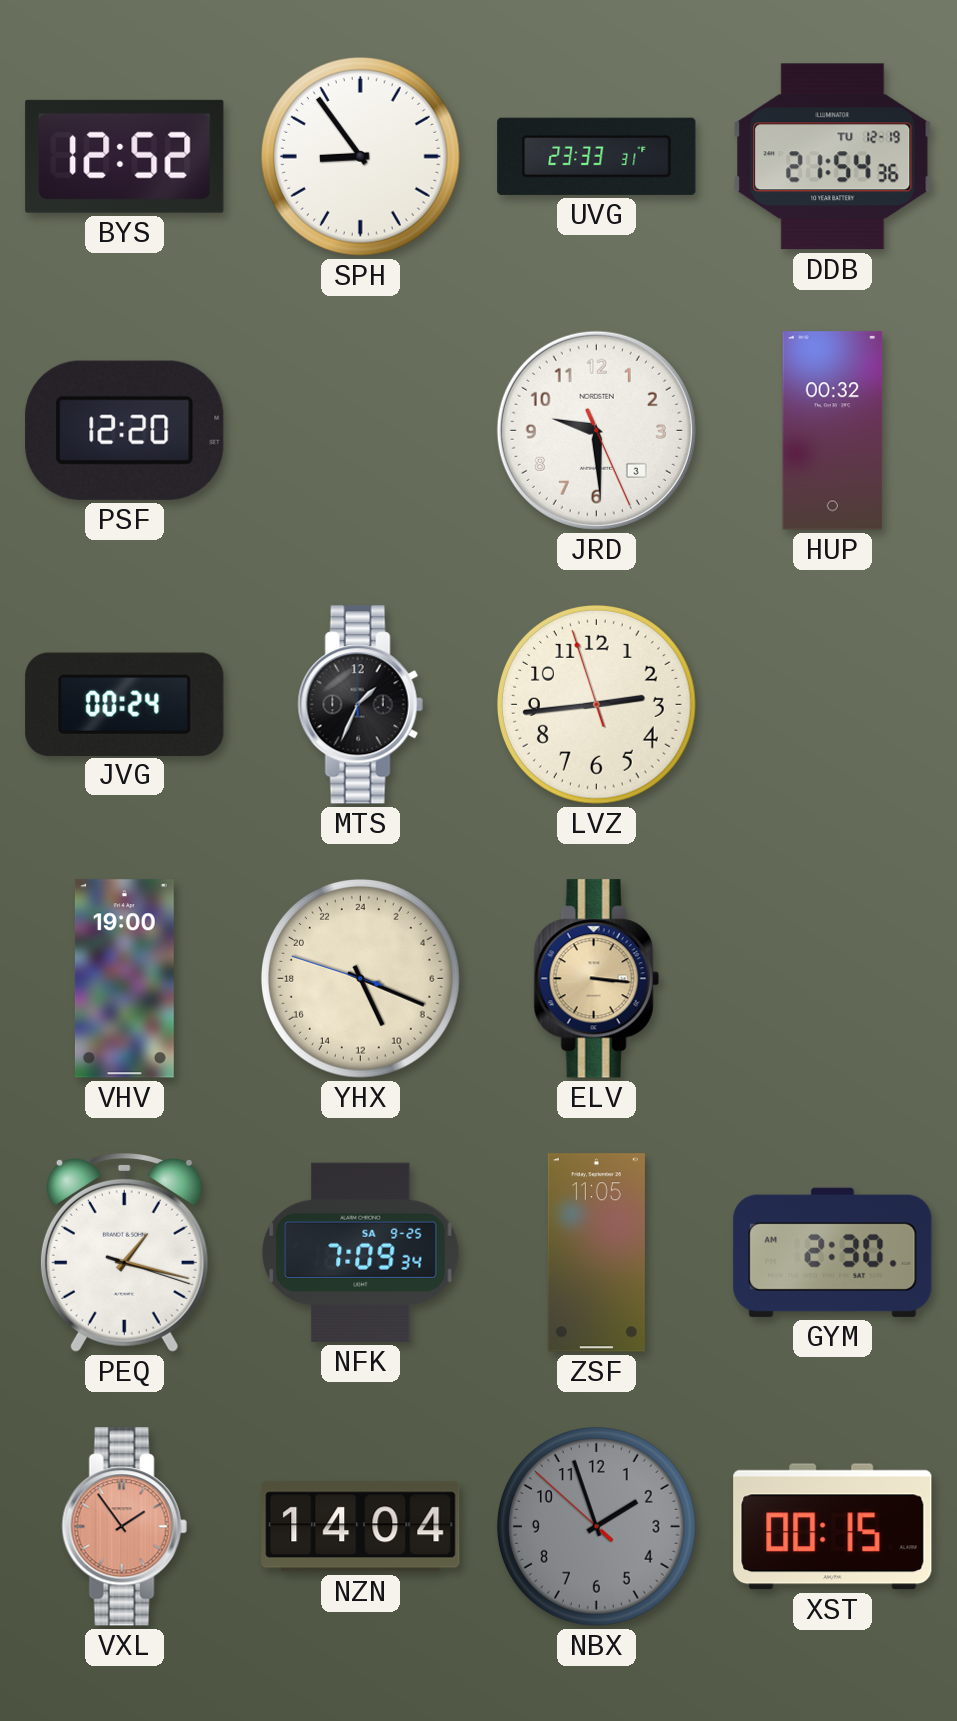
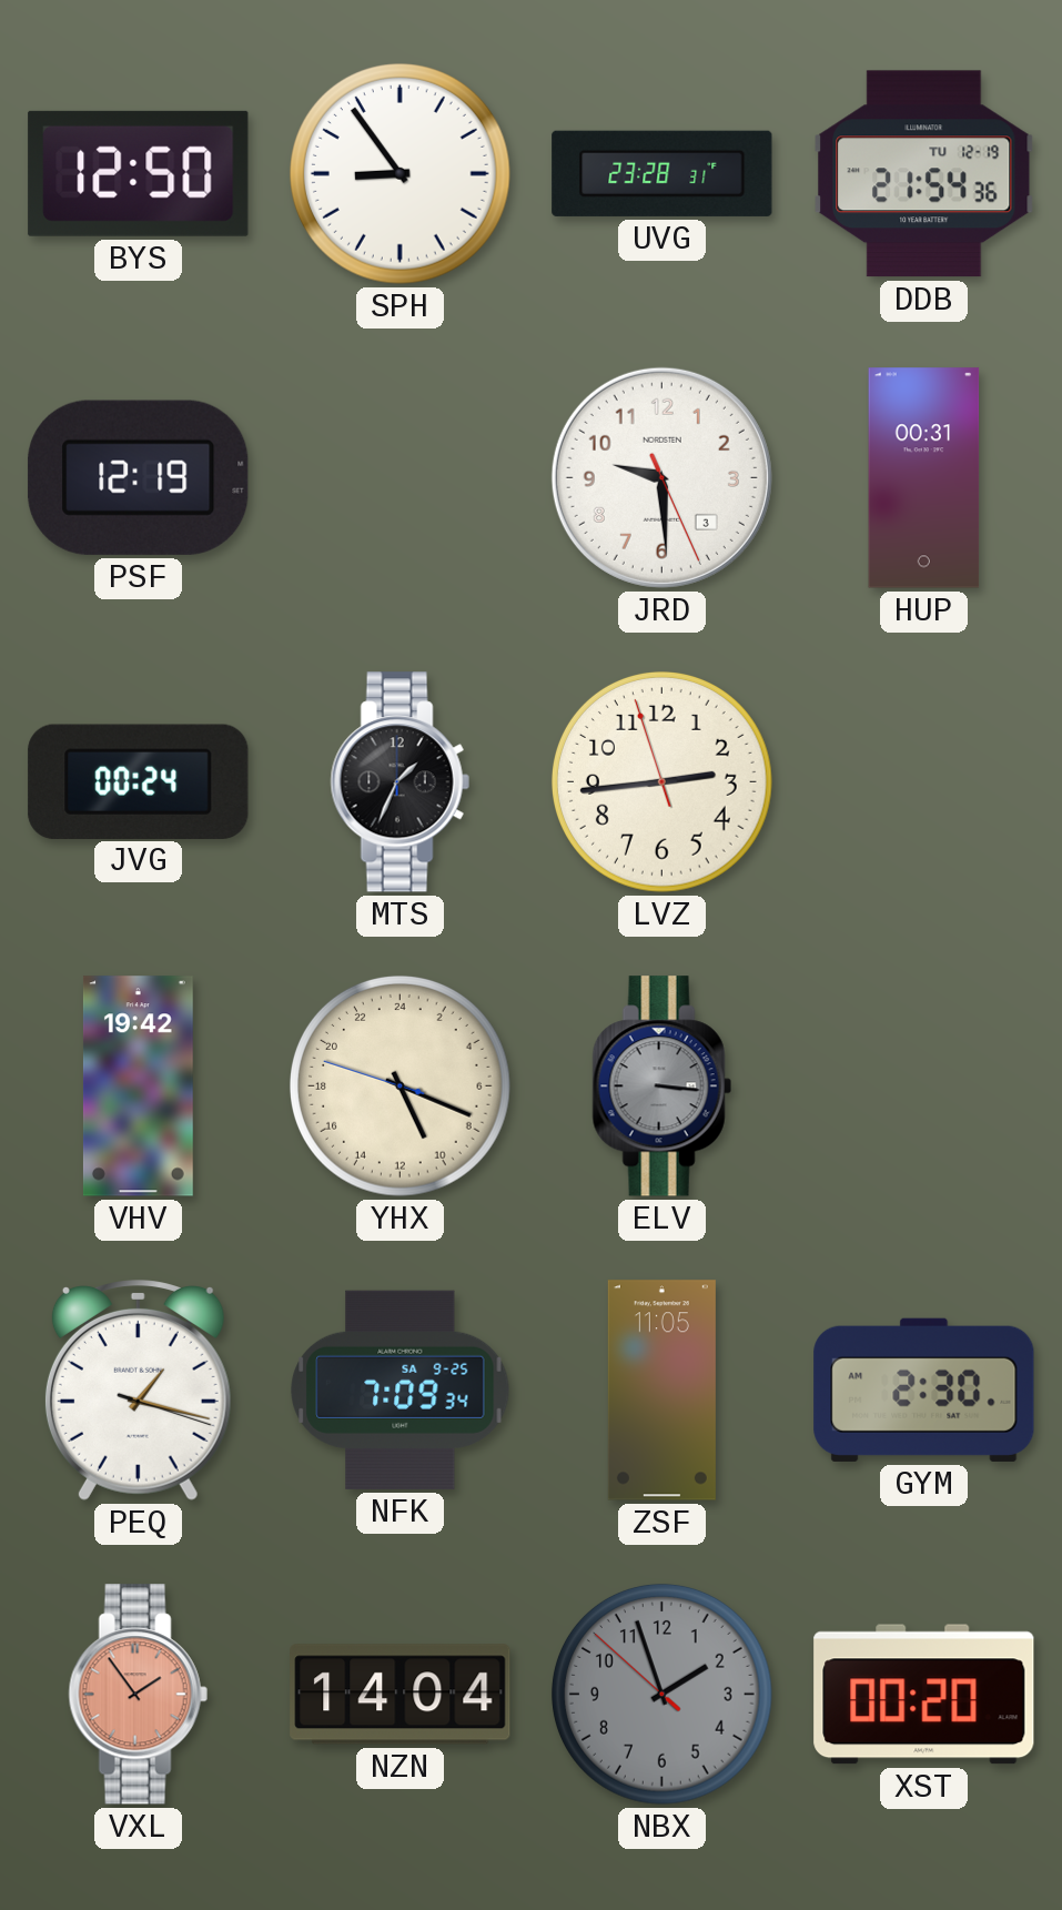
BYS: 12:52 -> 12:50 (139, 173)
UVG: 23:33 -> 23:28 (663, 173)
PSF: 12:20 -> 12:19 (139, 477)
HUP: 00:32 -> 00:31 (924, 478)
VHV: 19:00 -> 19:42 (138, 1087)
ELV dial: champagne -> grey (661, 1087)
XST: 00:15 -> 00:20 (924, 1695)
